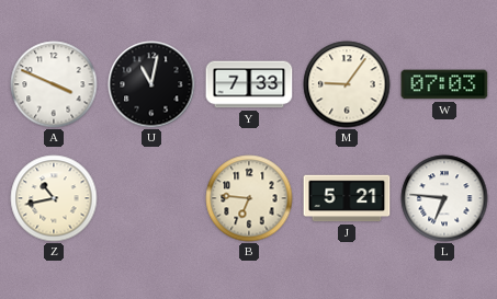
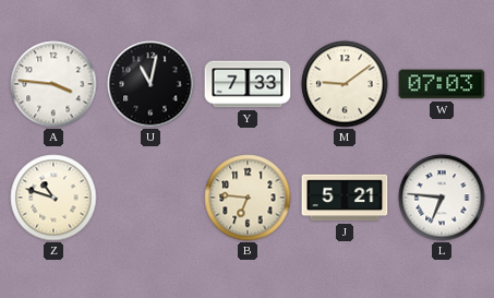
A: 3:49 -> 3:46 (53, 84)
M: 9:06 -> 9:09 (345, 84)
Z: 10:43 -> 10:48 (53, 198)
